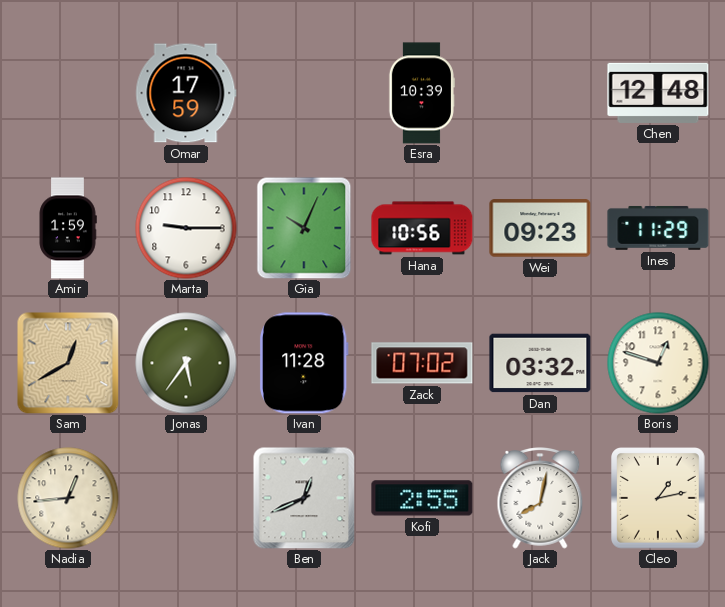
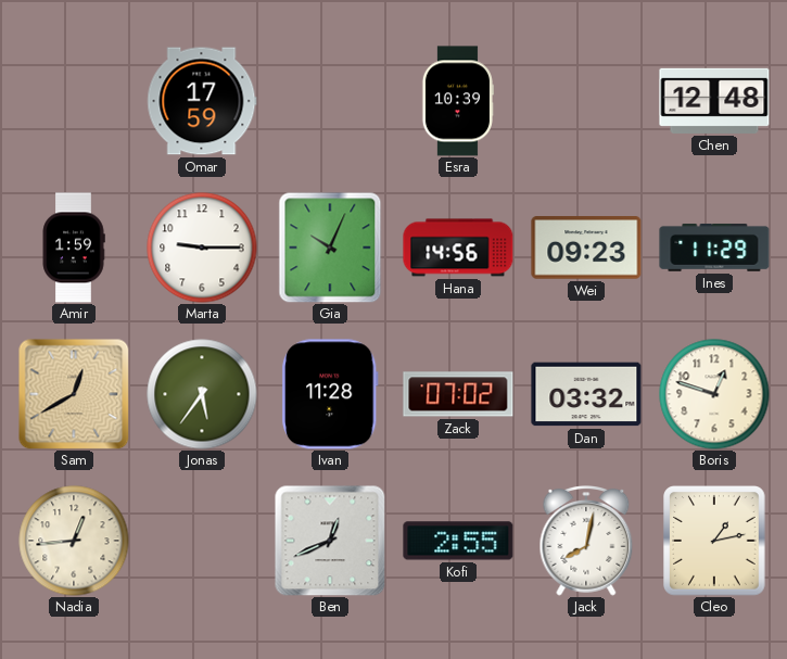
Hana: 10:56 -> 14:56 (458, 248)
